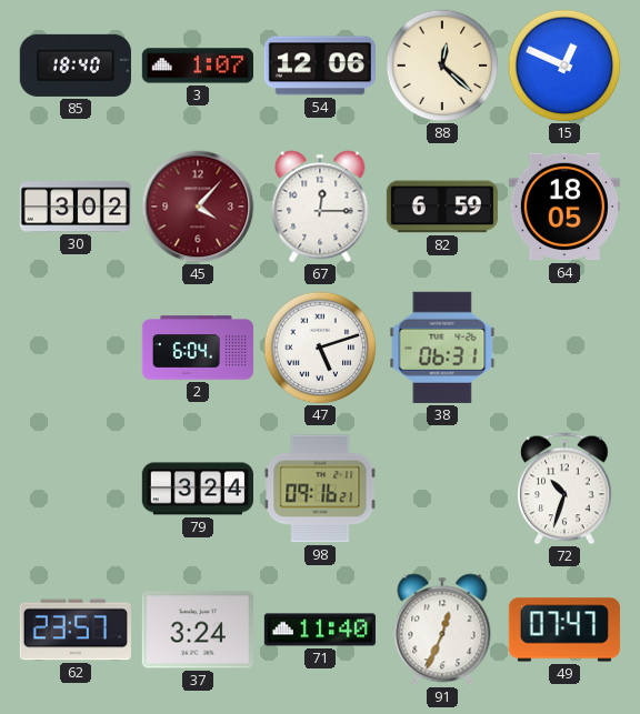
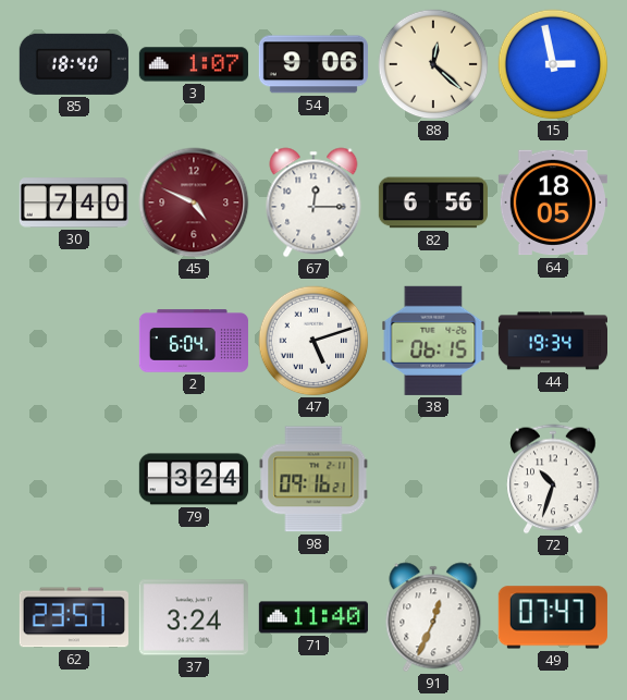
54: 12:06 -> 9:06 (313, 64)
15: 12:49 -> 2:58 (553, 64)
30: 3:02 -> 7:40 (74, 202)
45: 4:07 -> 4:49 (194, 202)
82: 6:59 -> 6:56 (433, 202)
38: 06:31 -> 06:15 (433, 341)
44: none -> 19:34 (552, 341)
